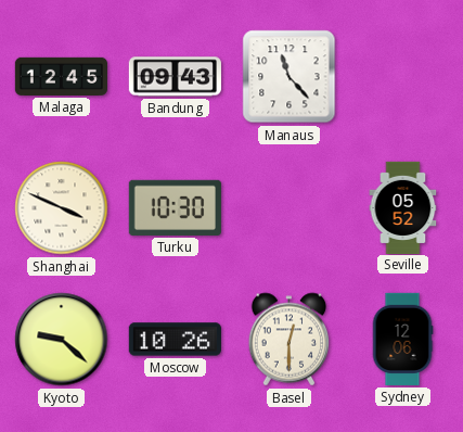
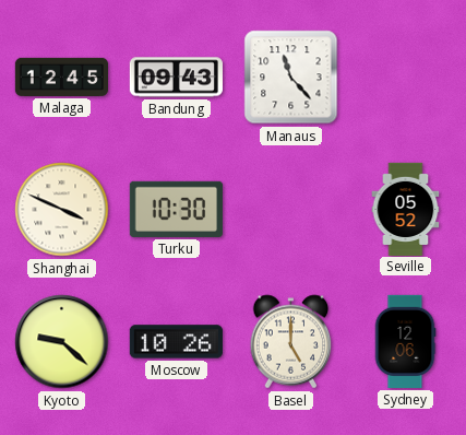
Basel: 12:30 -> 5:00 (291, 342)
